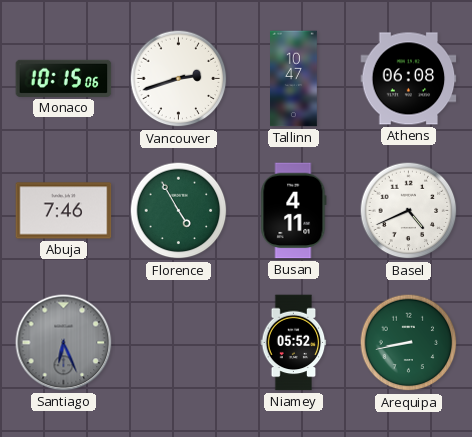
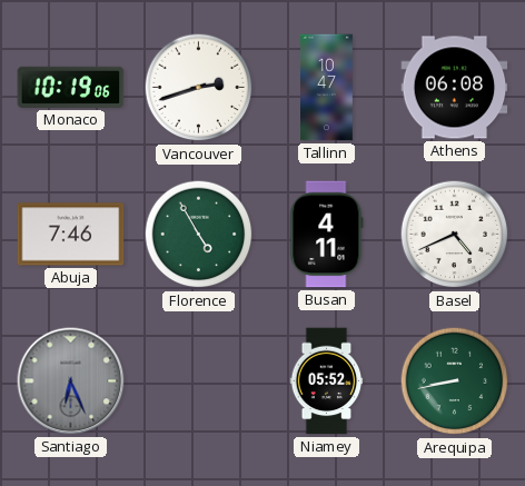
Monaco: 10:15 -> 10:19 (71, 87)
